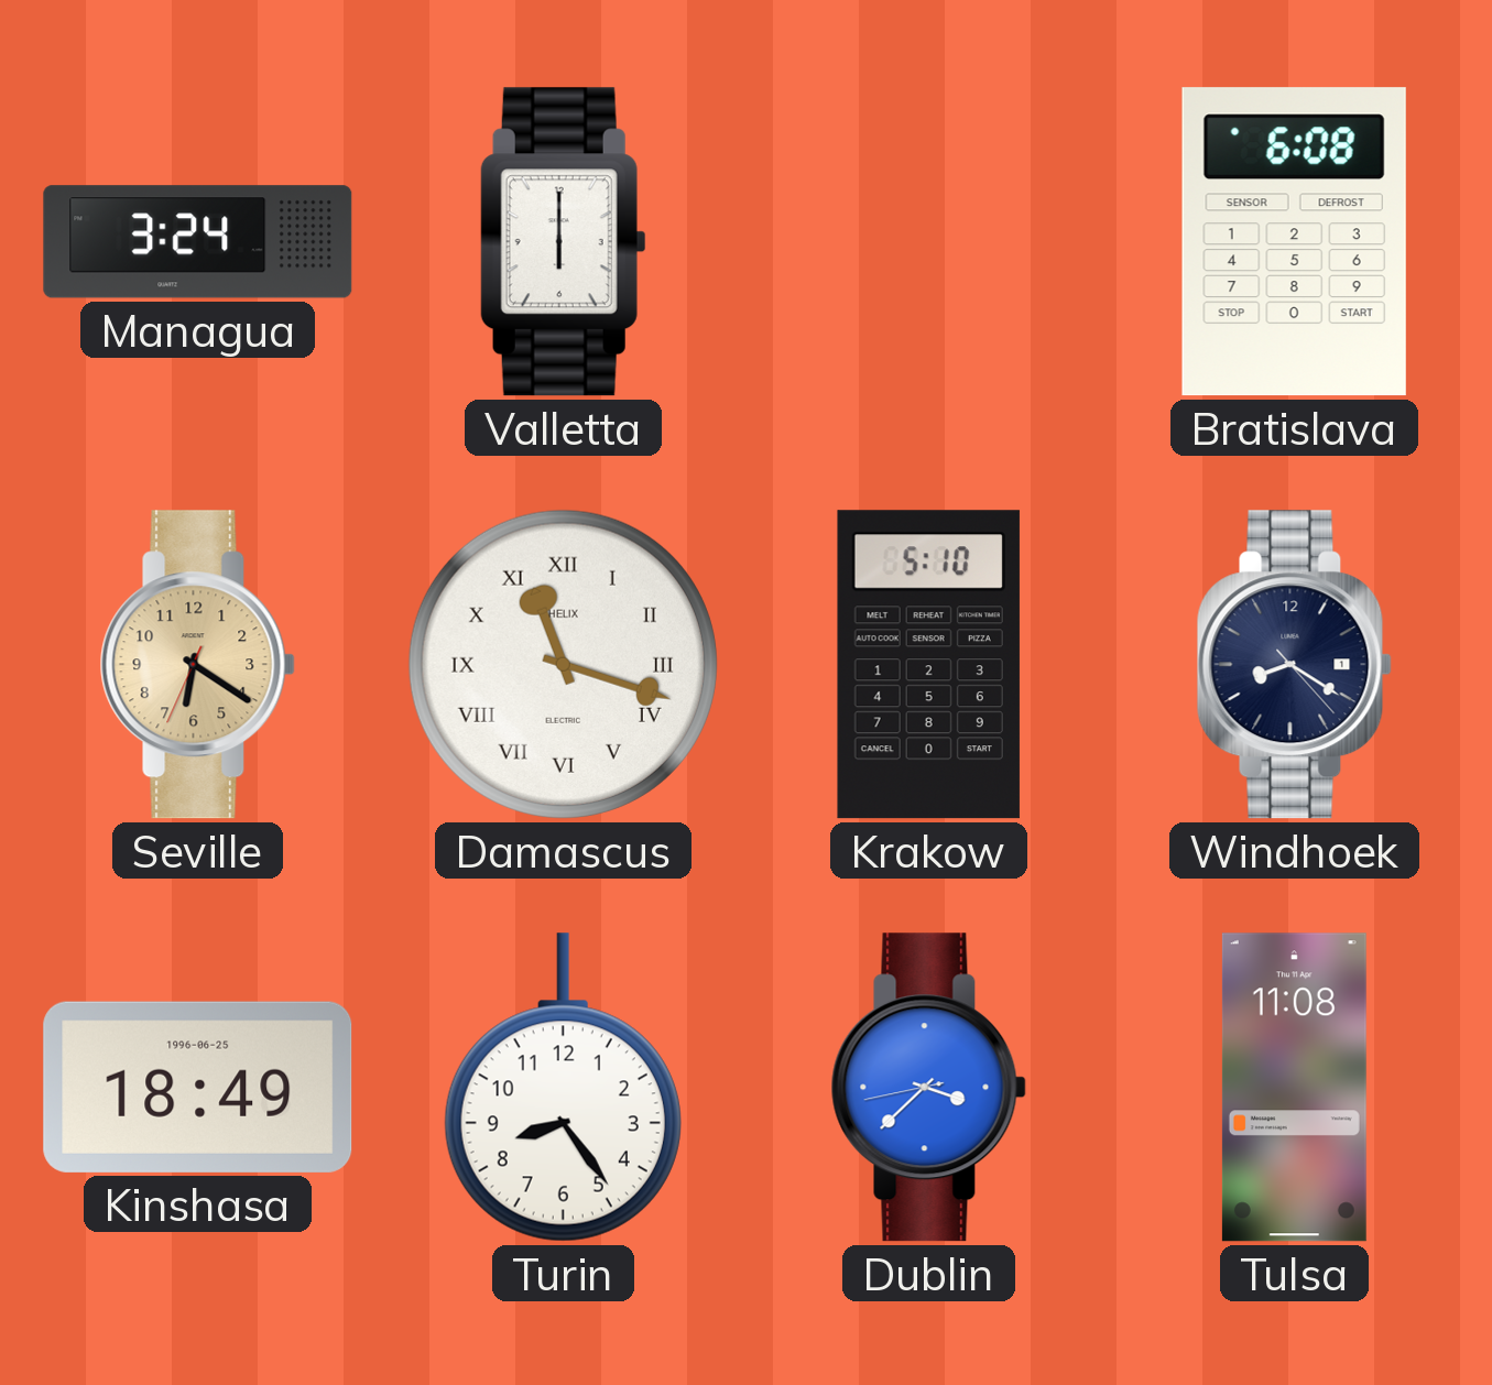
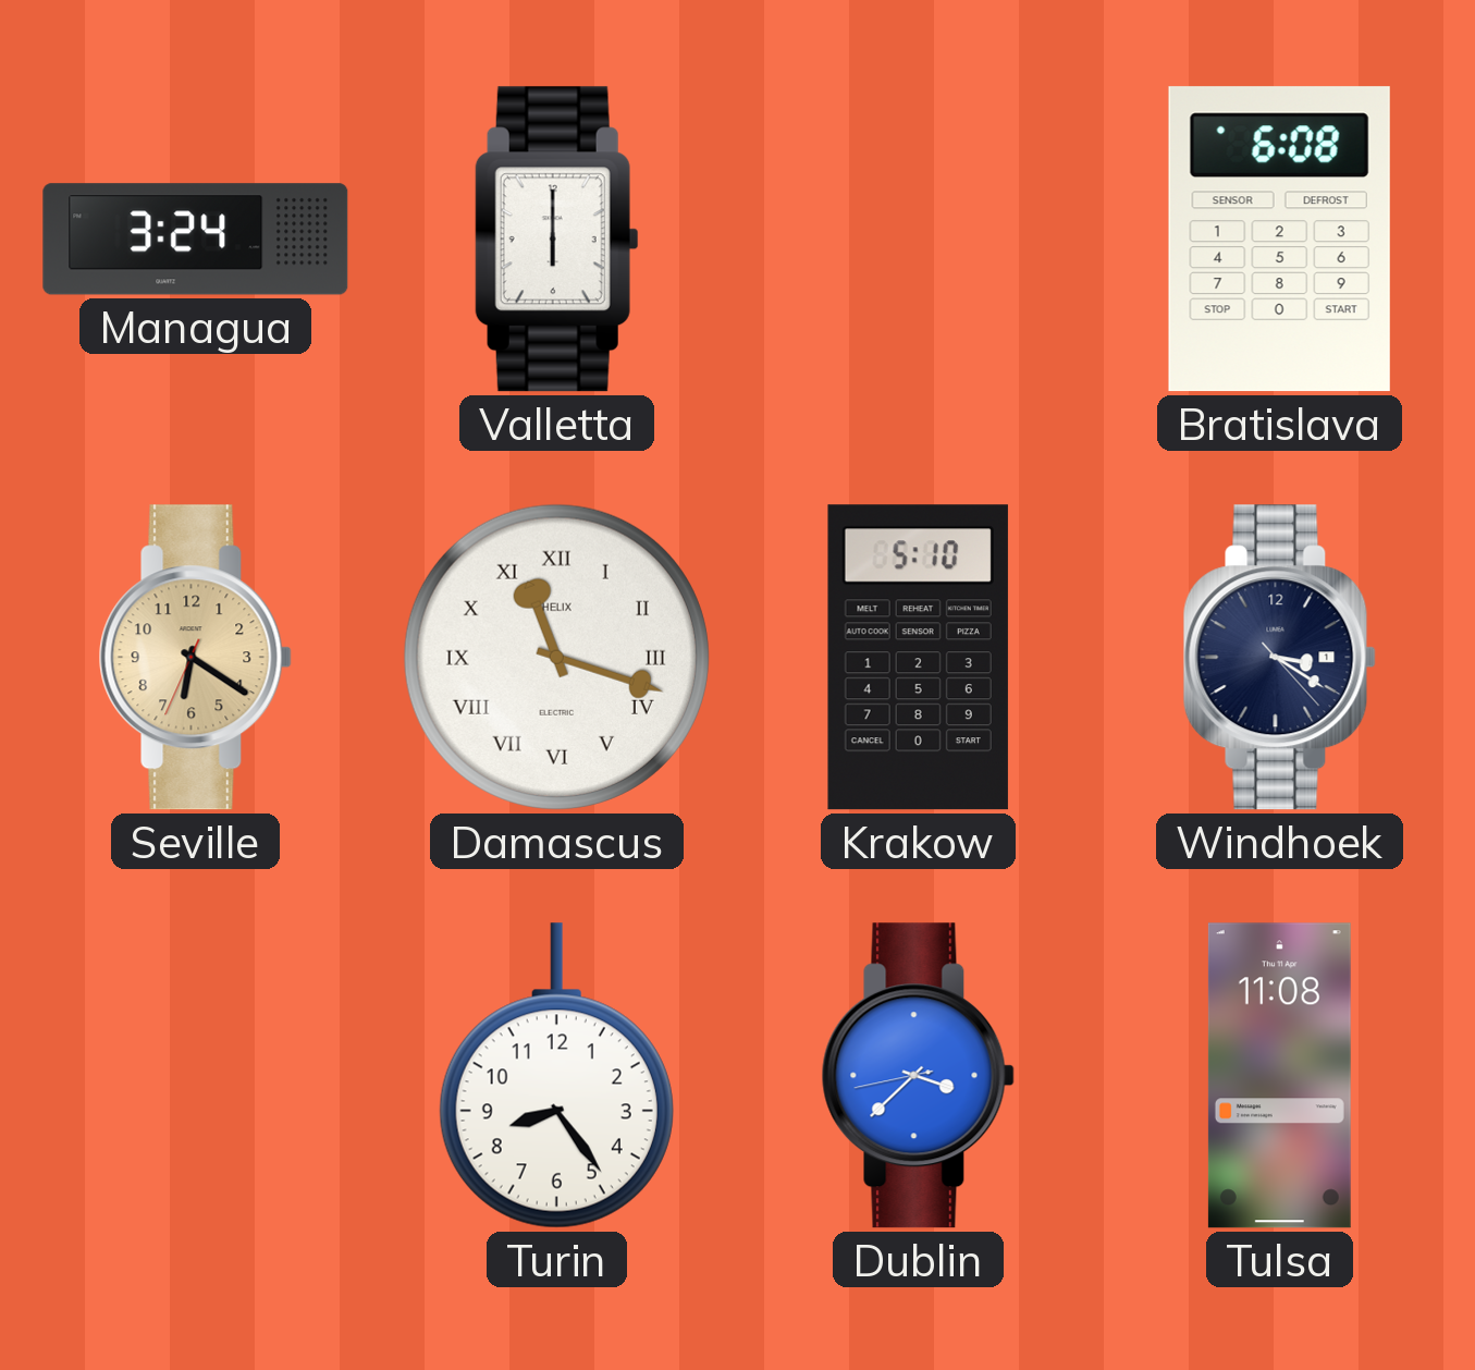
Windhoek: 8:20 -> 3:20 (1279, 658)
Kinshasa: 18:49 -> none (198, 1087)
